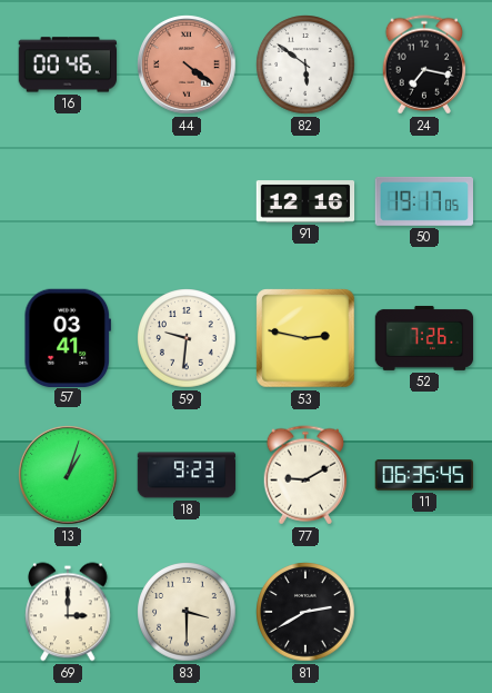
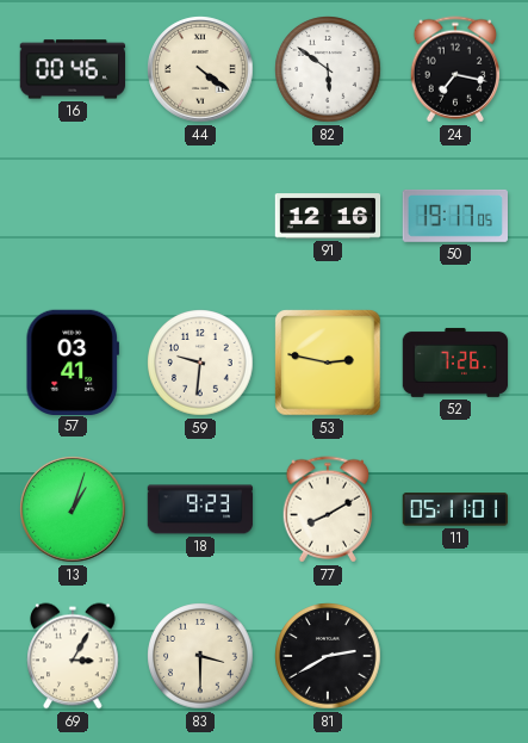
44 dial: salmon -> cream (200, 69)
77: 9:10 -> 8:10 (328, 509)
11: 06:35 -> 05:11 (454, 509)
69: 3:00 -> 3:05 (73, 656)
